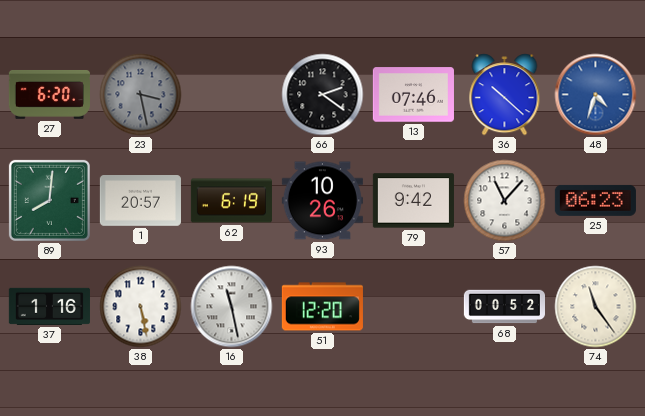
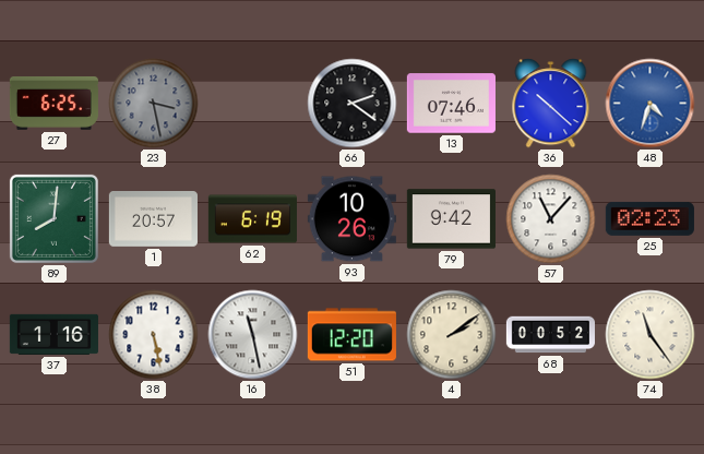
27: 6:20 -> 6:25 (53, 103)
25: 06:23 -> 02:23 (649, 218)
4: none -> 2:09 (452, 335)
